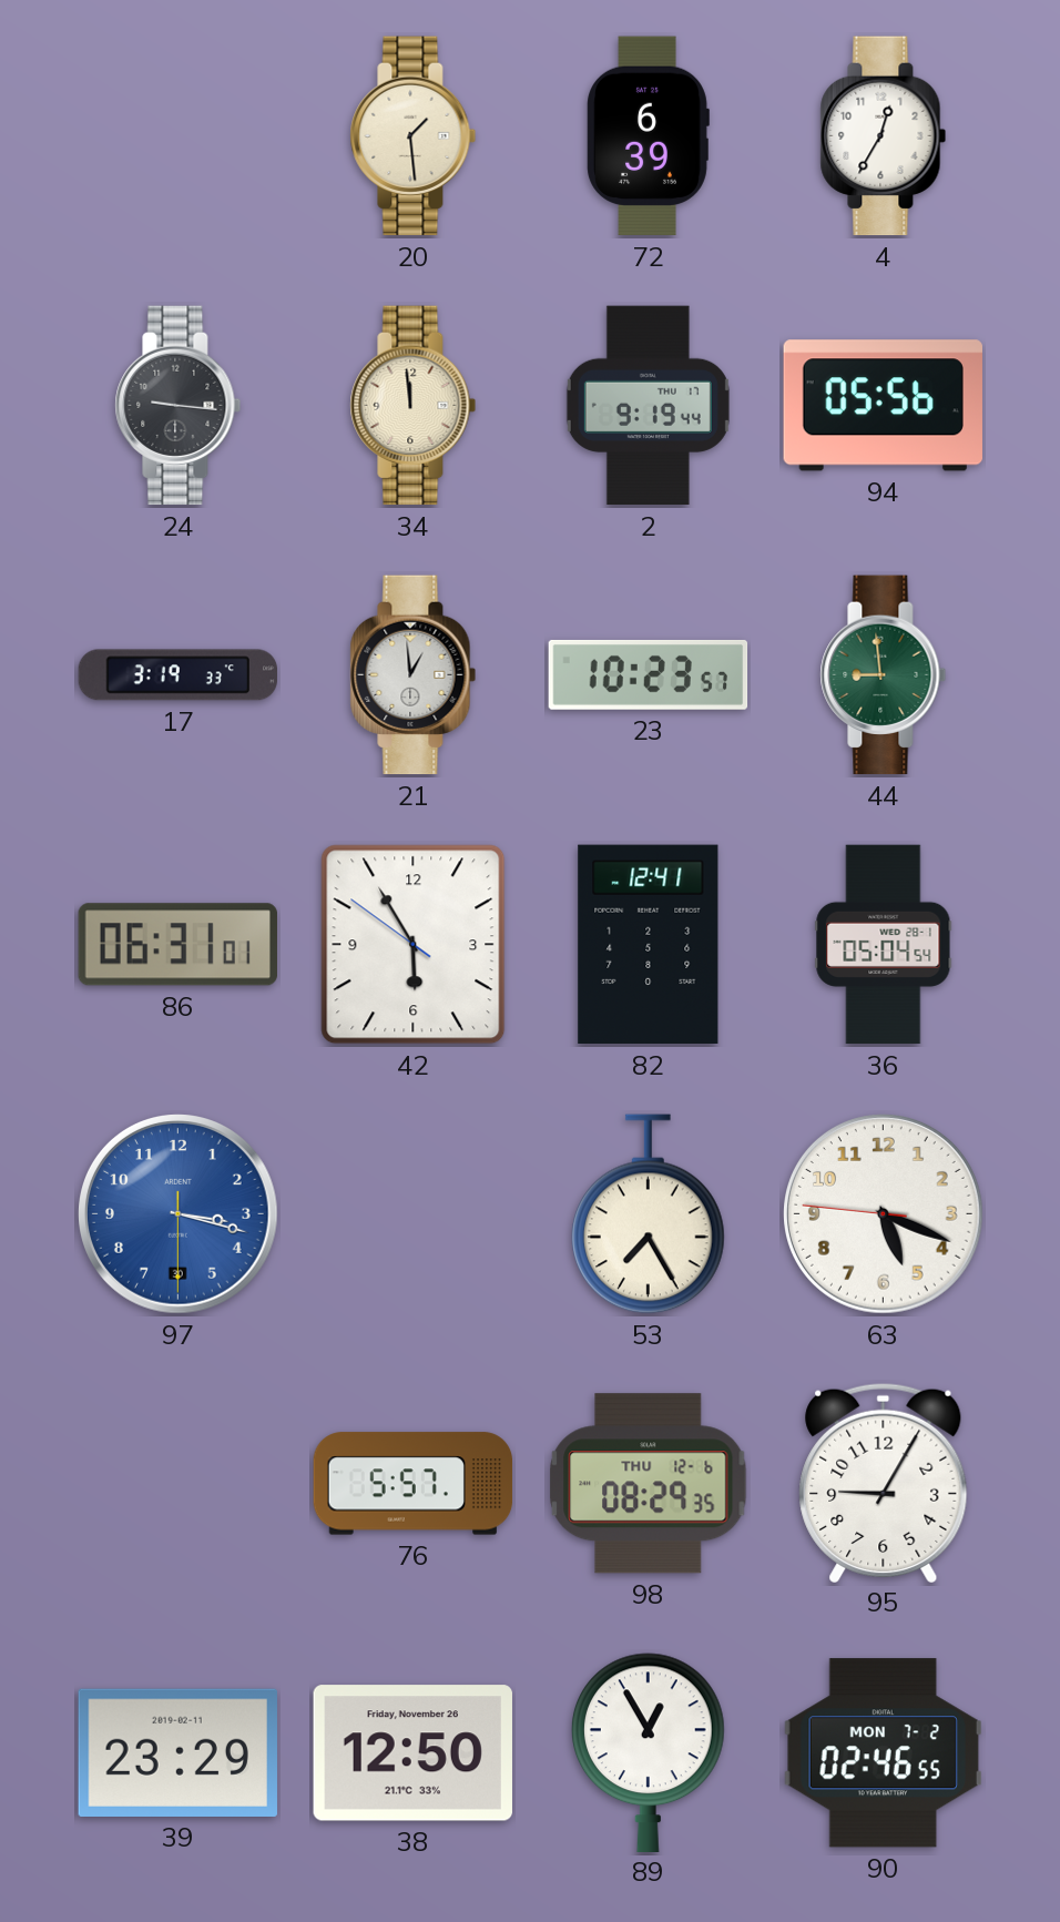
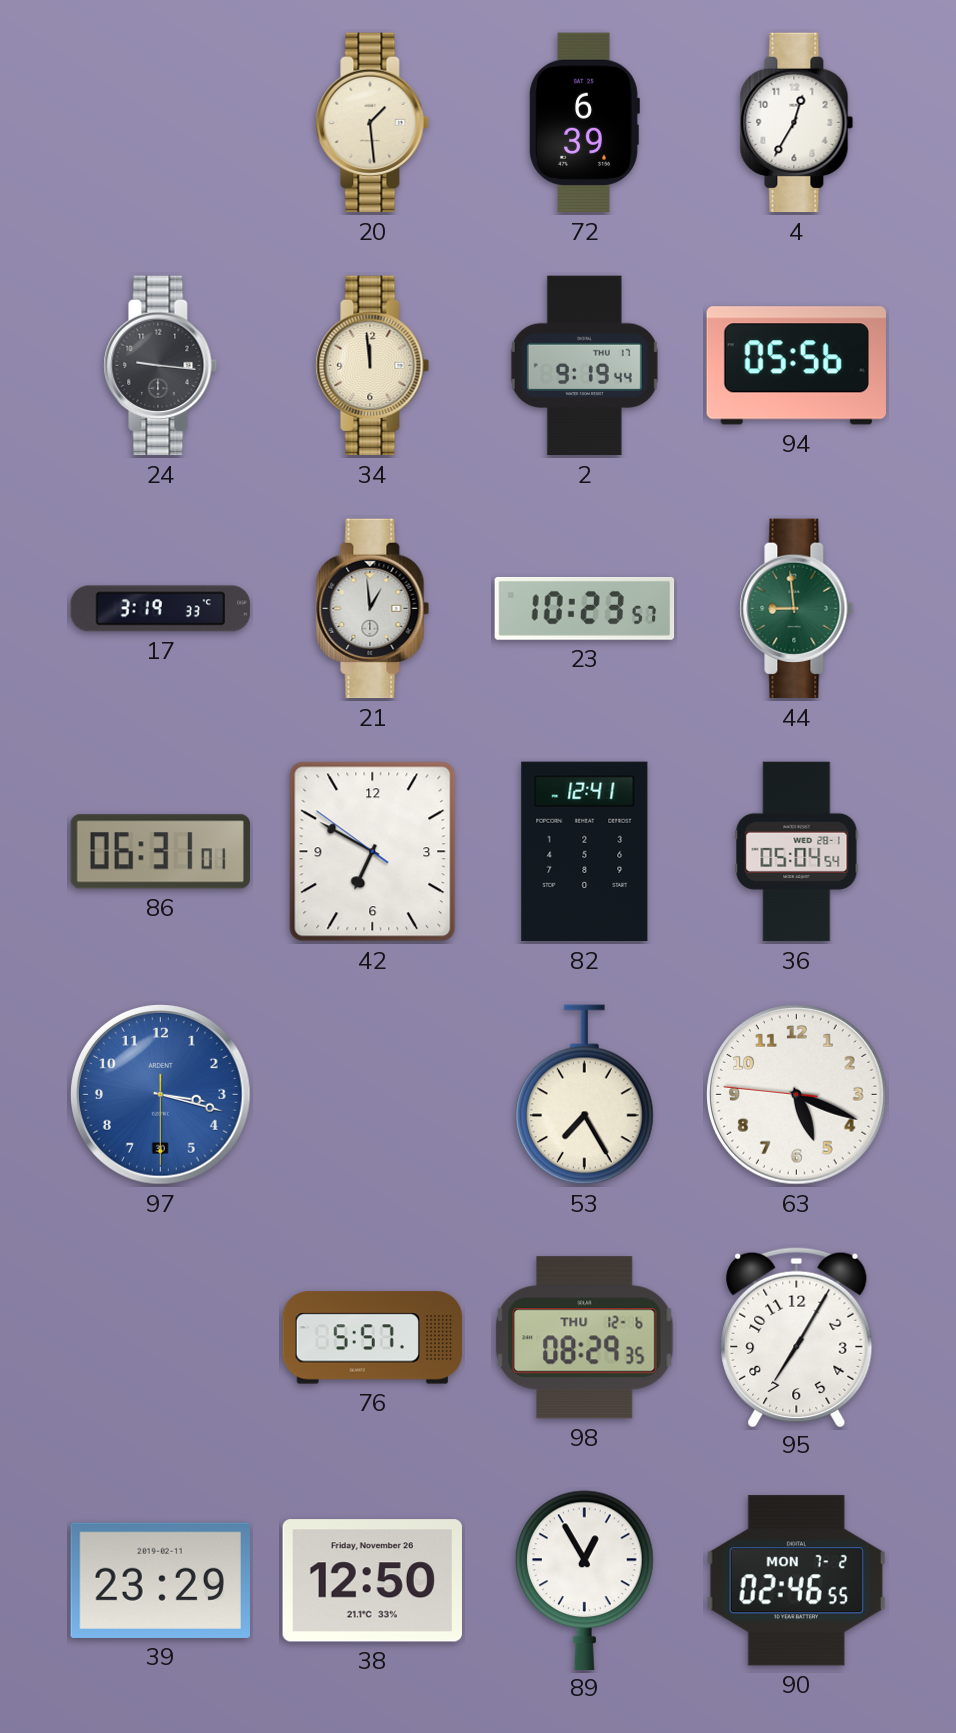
42: 5:54 -> 6:49 (373, 852)
95: 9:05 -> 7:05 (797, 1336)
